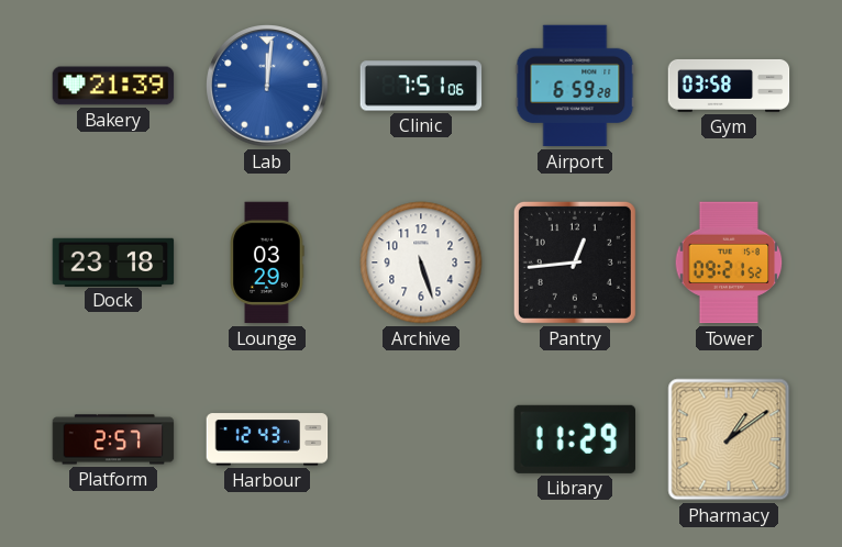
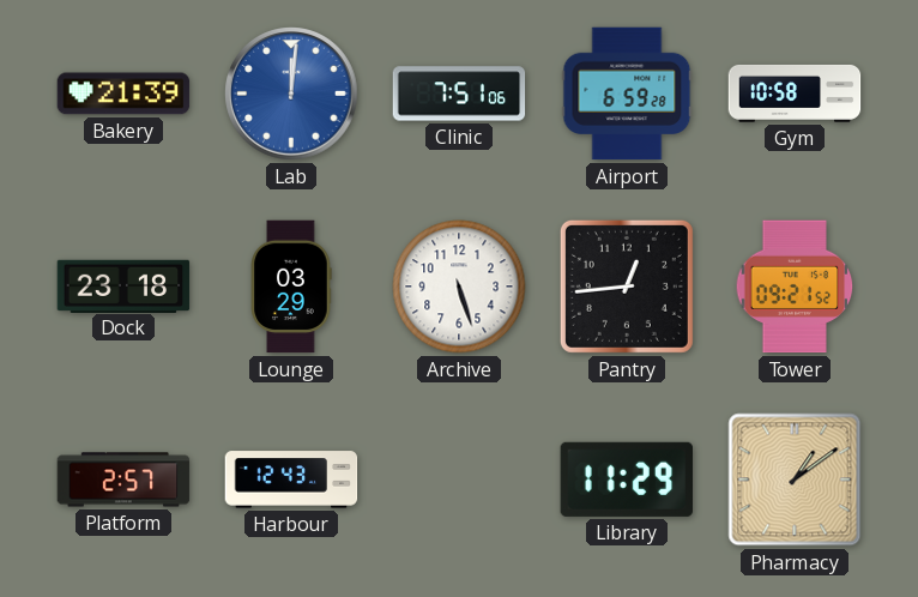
Gym: 03:58 -> 10:58 (795, 94)
